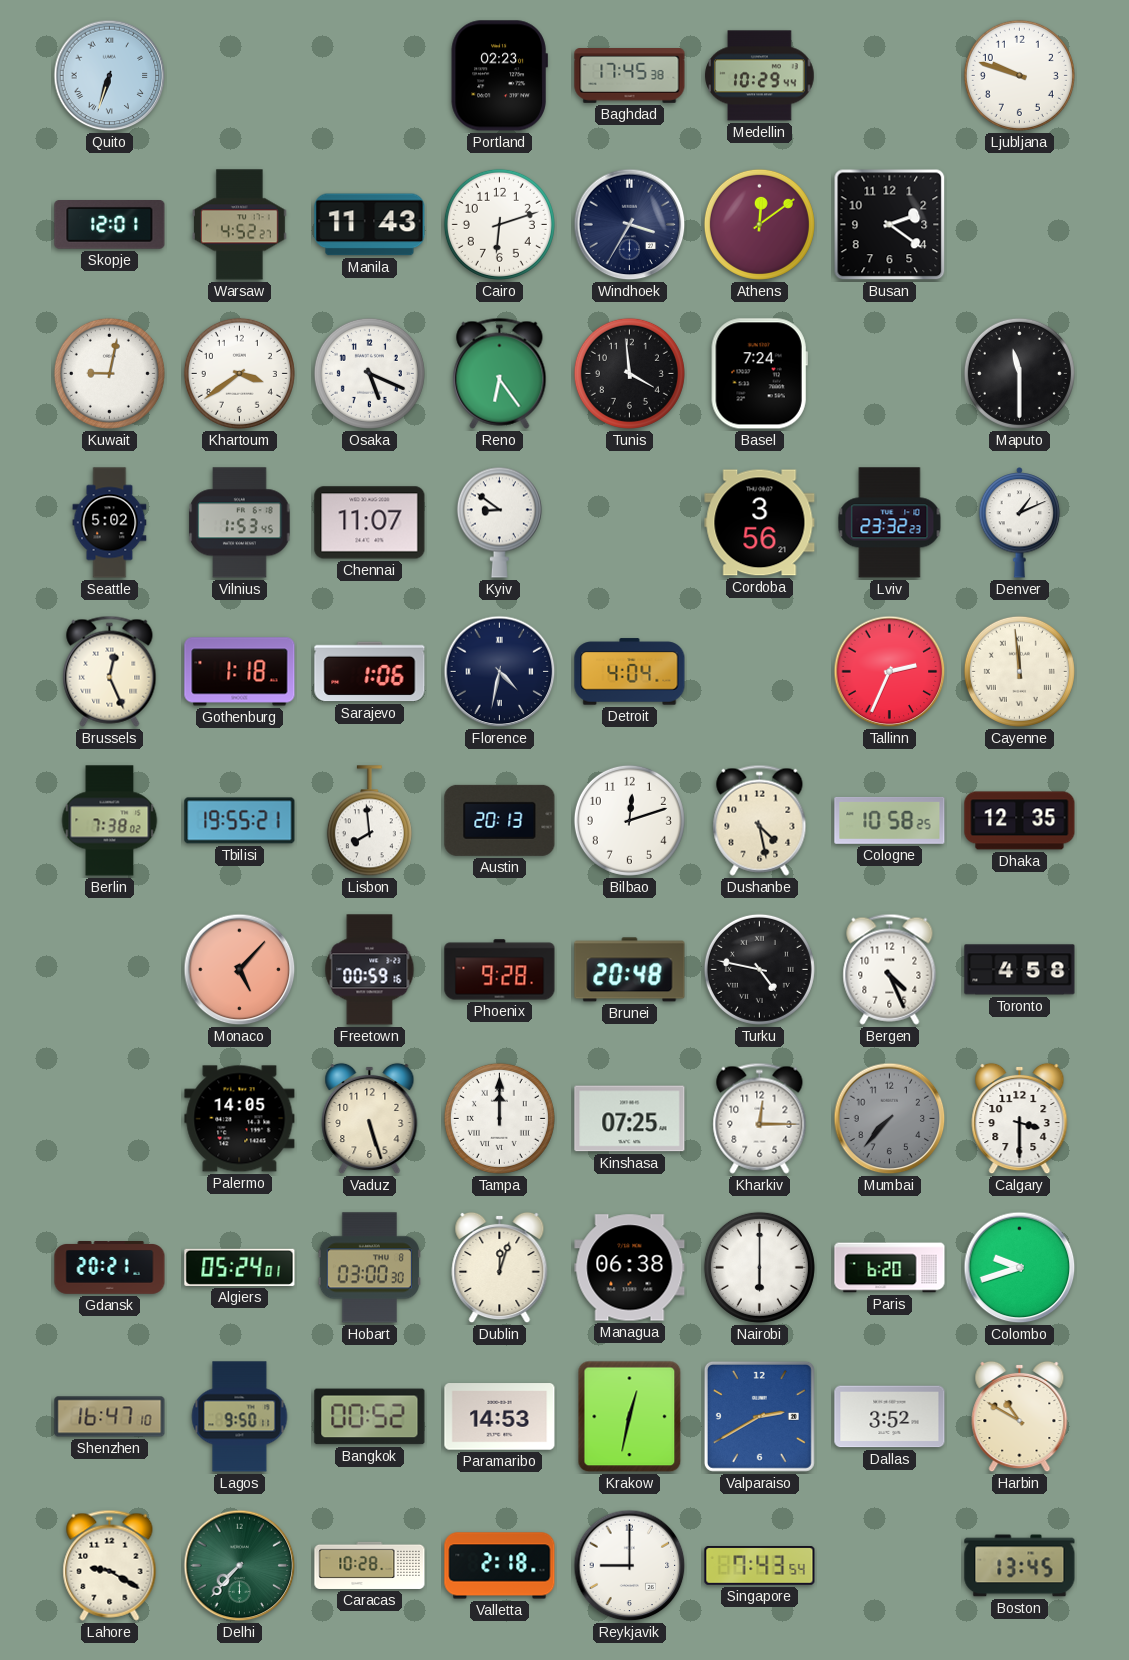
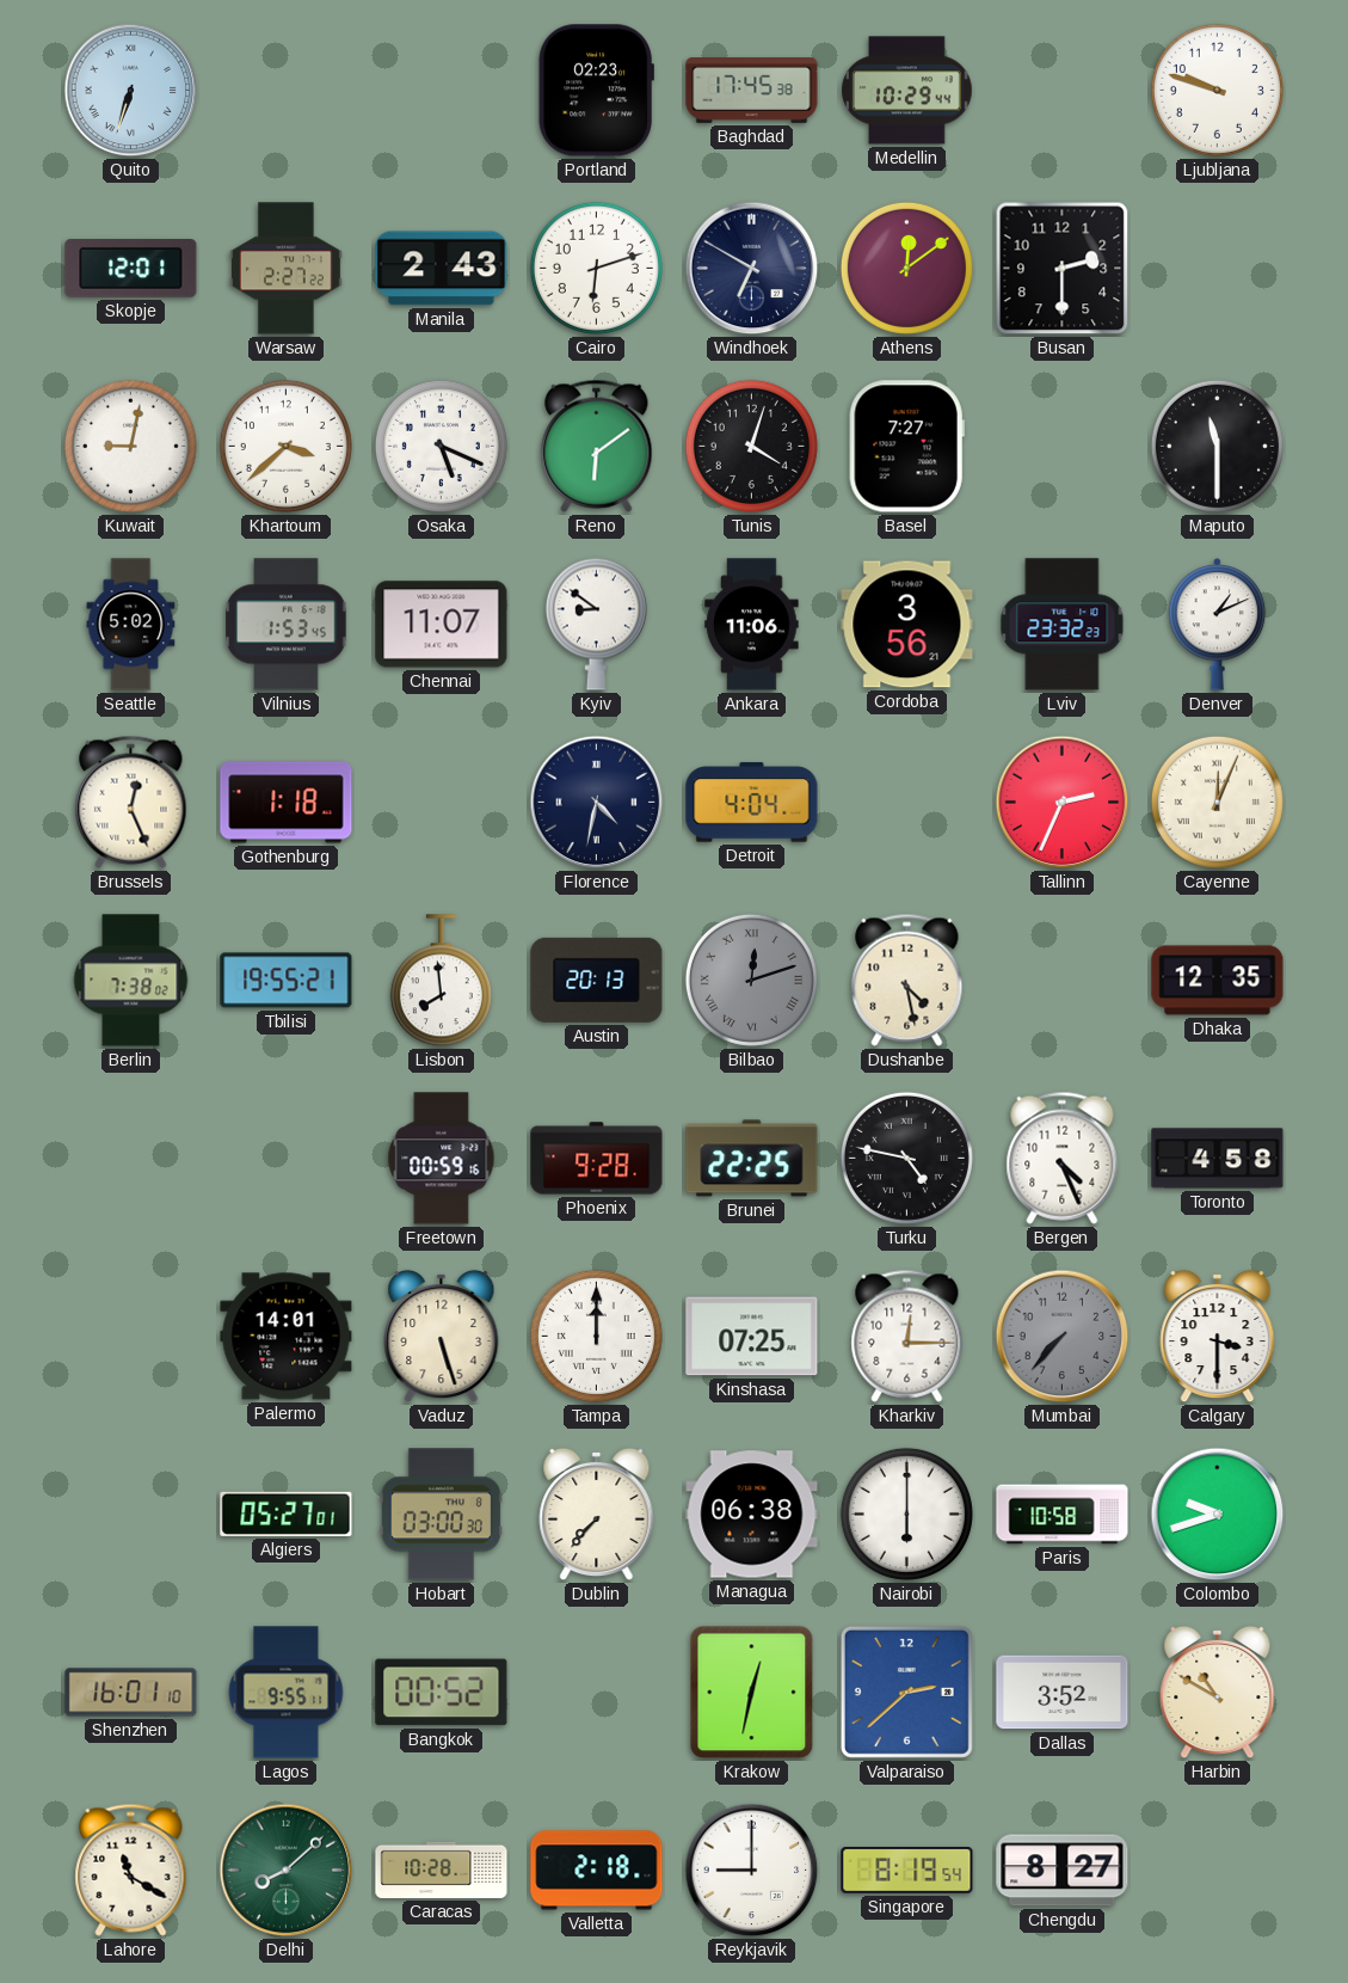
Warsaw: 4:52 -> 2:27 (285, 269)
Manila: 11:43 -> 2:43 (442, 269)
Windhoek: 3:35 -> 6:50 (752, 269)
Busan: 2:21 -> 2:30 (1063, 269)
Khartoum: 3:39 -> 3:38 (285, 446)
Reno: 6:24 -> 6:09 (597, 446)
Tunis: 3:59 -> 4:03 (751, 446)
Basel: 7:24 -> 7:27 (906, 447)
Ankara: none -> 11:06 (752, 625)
Sarajevo: 1:06 -> none (370, 672)
Cayenne: 11:59 -> 12:04 (1217, 802)
Bilbao dial: white -> grey (751, 980)
Bilbao numerals: Arabic -> Roman (751, 980)
Cologne: 10:58 -> none (890, 820)
Monaco: 5:07 -> none (240, 970)
Brunei: 20:48 -> 22:25 (752, 1159)
Palermo: 14:05 -> 14:01 (287, 1337)
Gdansk: 20:21 -> none (110, 1268)
Algiers: 05:24 -> 05:27 (287, 1514)
Dublin: 12:03 -> 7:37 (597, 1515)
Paris: 6:20 -> 10:58 (1063, 1515)
Shenzhen: 16:47 -> 16:01 (131, 1693)
Lagos: 9:50 -> 9:55 (287, 1693)
Paramaribo: 14:53 -> none (500, 1417)
Valparaiso: 2:40 -> 2:38 (906, 1692)
Lahore: 9:20 -> 11:20 (131, 1870)
Delhi: 7:37 -> 8:08 (287, 1871)
Singapore: 7:43 -> 8:19 (907, 1871)
Chengdu: none -> 8:27 (1063, 1871)
Boston: 13:45 -> none (1020, 1566)
